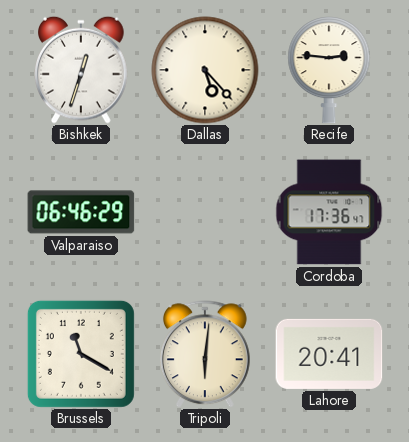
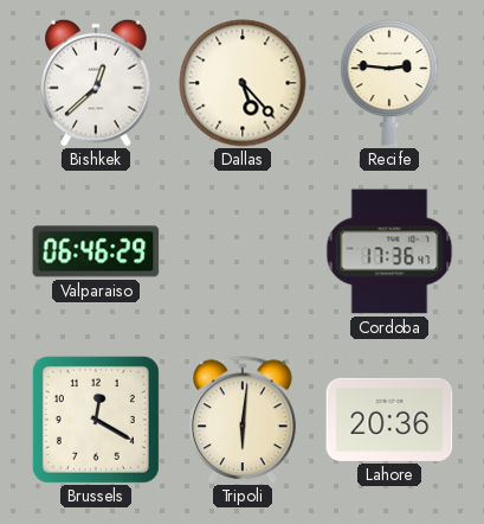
Bishkek: 12:33 -> 12:38 (96, 83)
Brussels: 11:20 -> 12:20 (96, 420)
Lahore: 20:41 -> 20:36 (389, 420)
